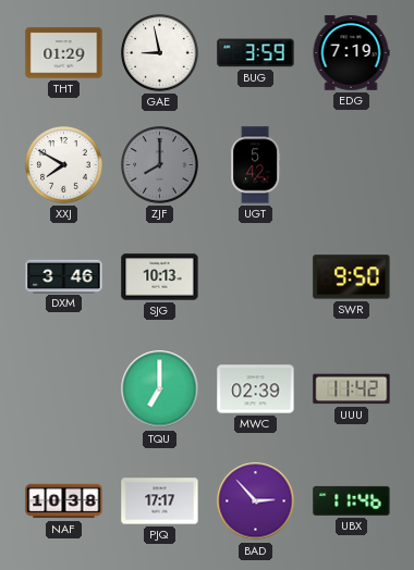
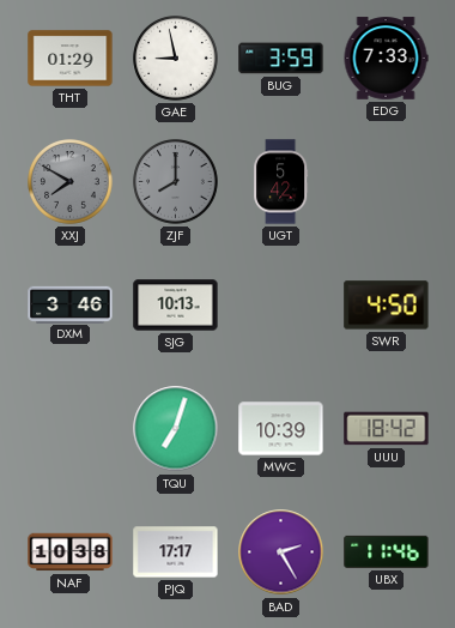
EDG: 7:19 -> 7:33 (386, 59)
XXJ dial: white -> grey (71, 182)
SWR: 9:50 -> 4:50 (387, 306)
TQU: 7:00 -> 7:03 (176, 429)
MWC: 02:39 -> 10:39 (281, 429)
UUU: 11:42 -> 18:42 (387, 429)
BAD: 2:53 -> 2:25 (281, 552)
